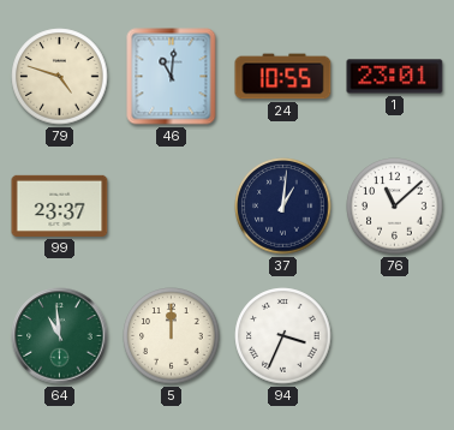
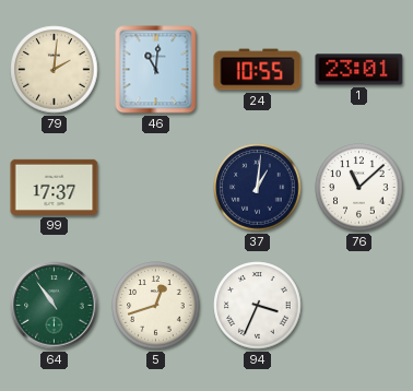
79: 4:48 -> 2:01 (55, 70)
99: 23:37 -> 17:37 (55, 187)
64: 10:59 -> 10:54 (55, 306)
5: 12:00 -> 12:42 (156, 306)
